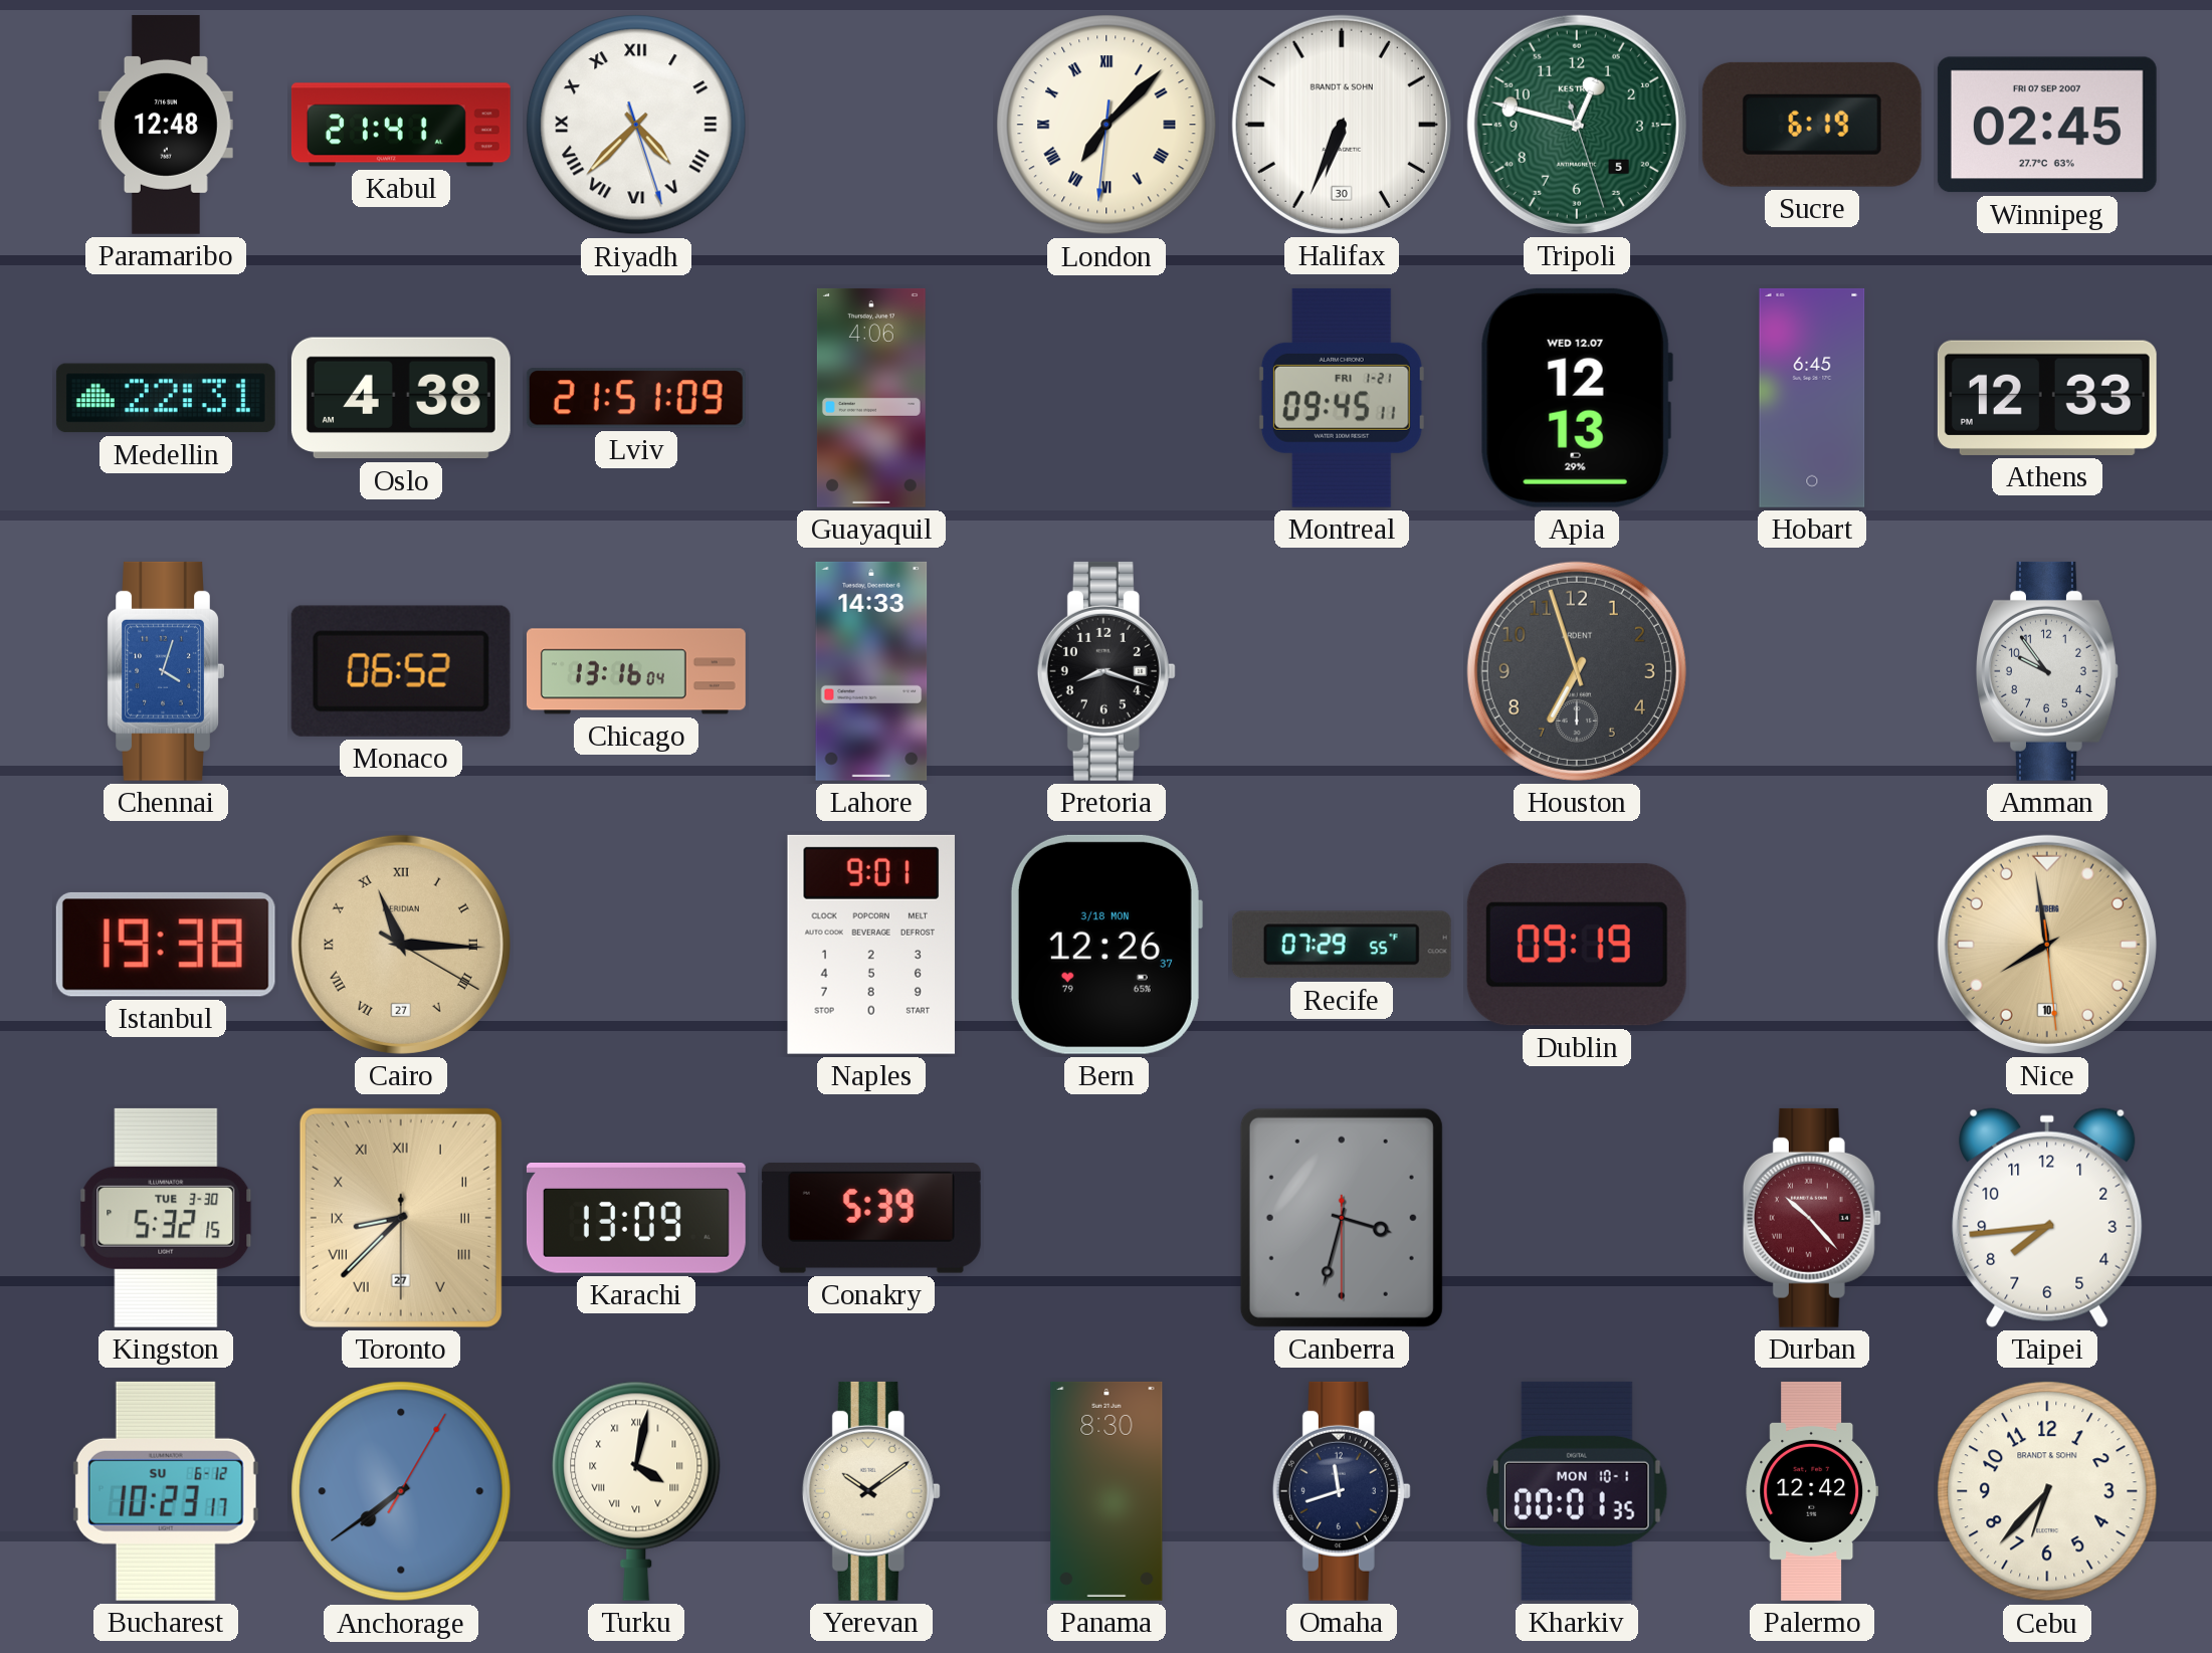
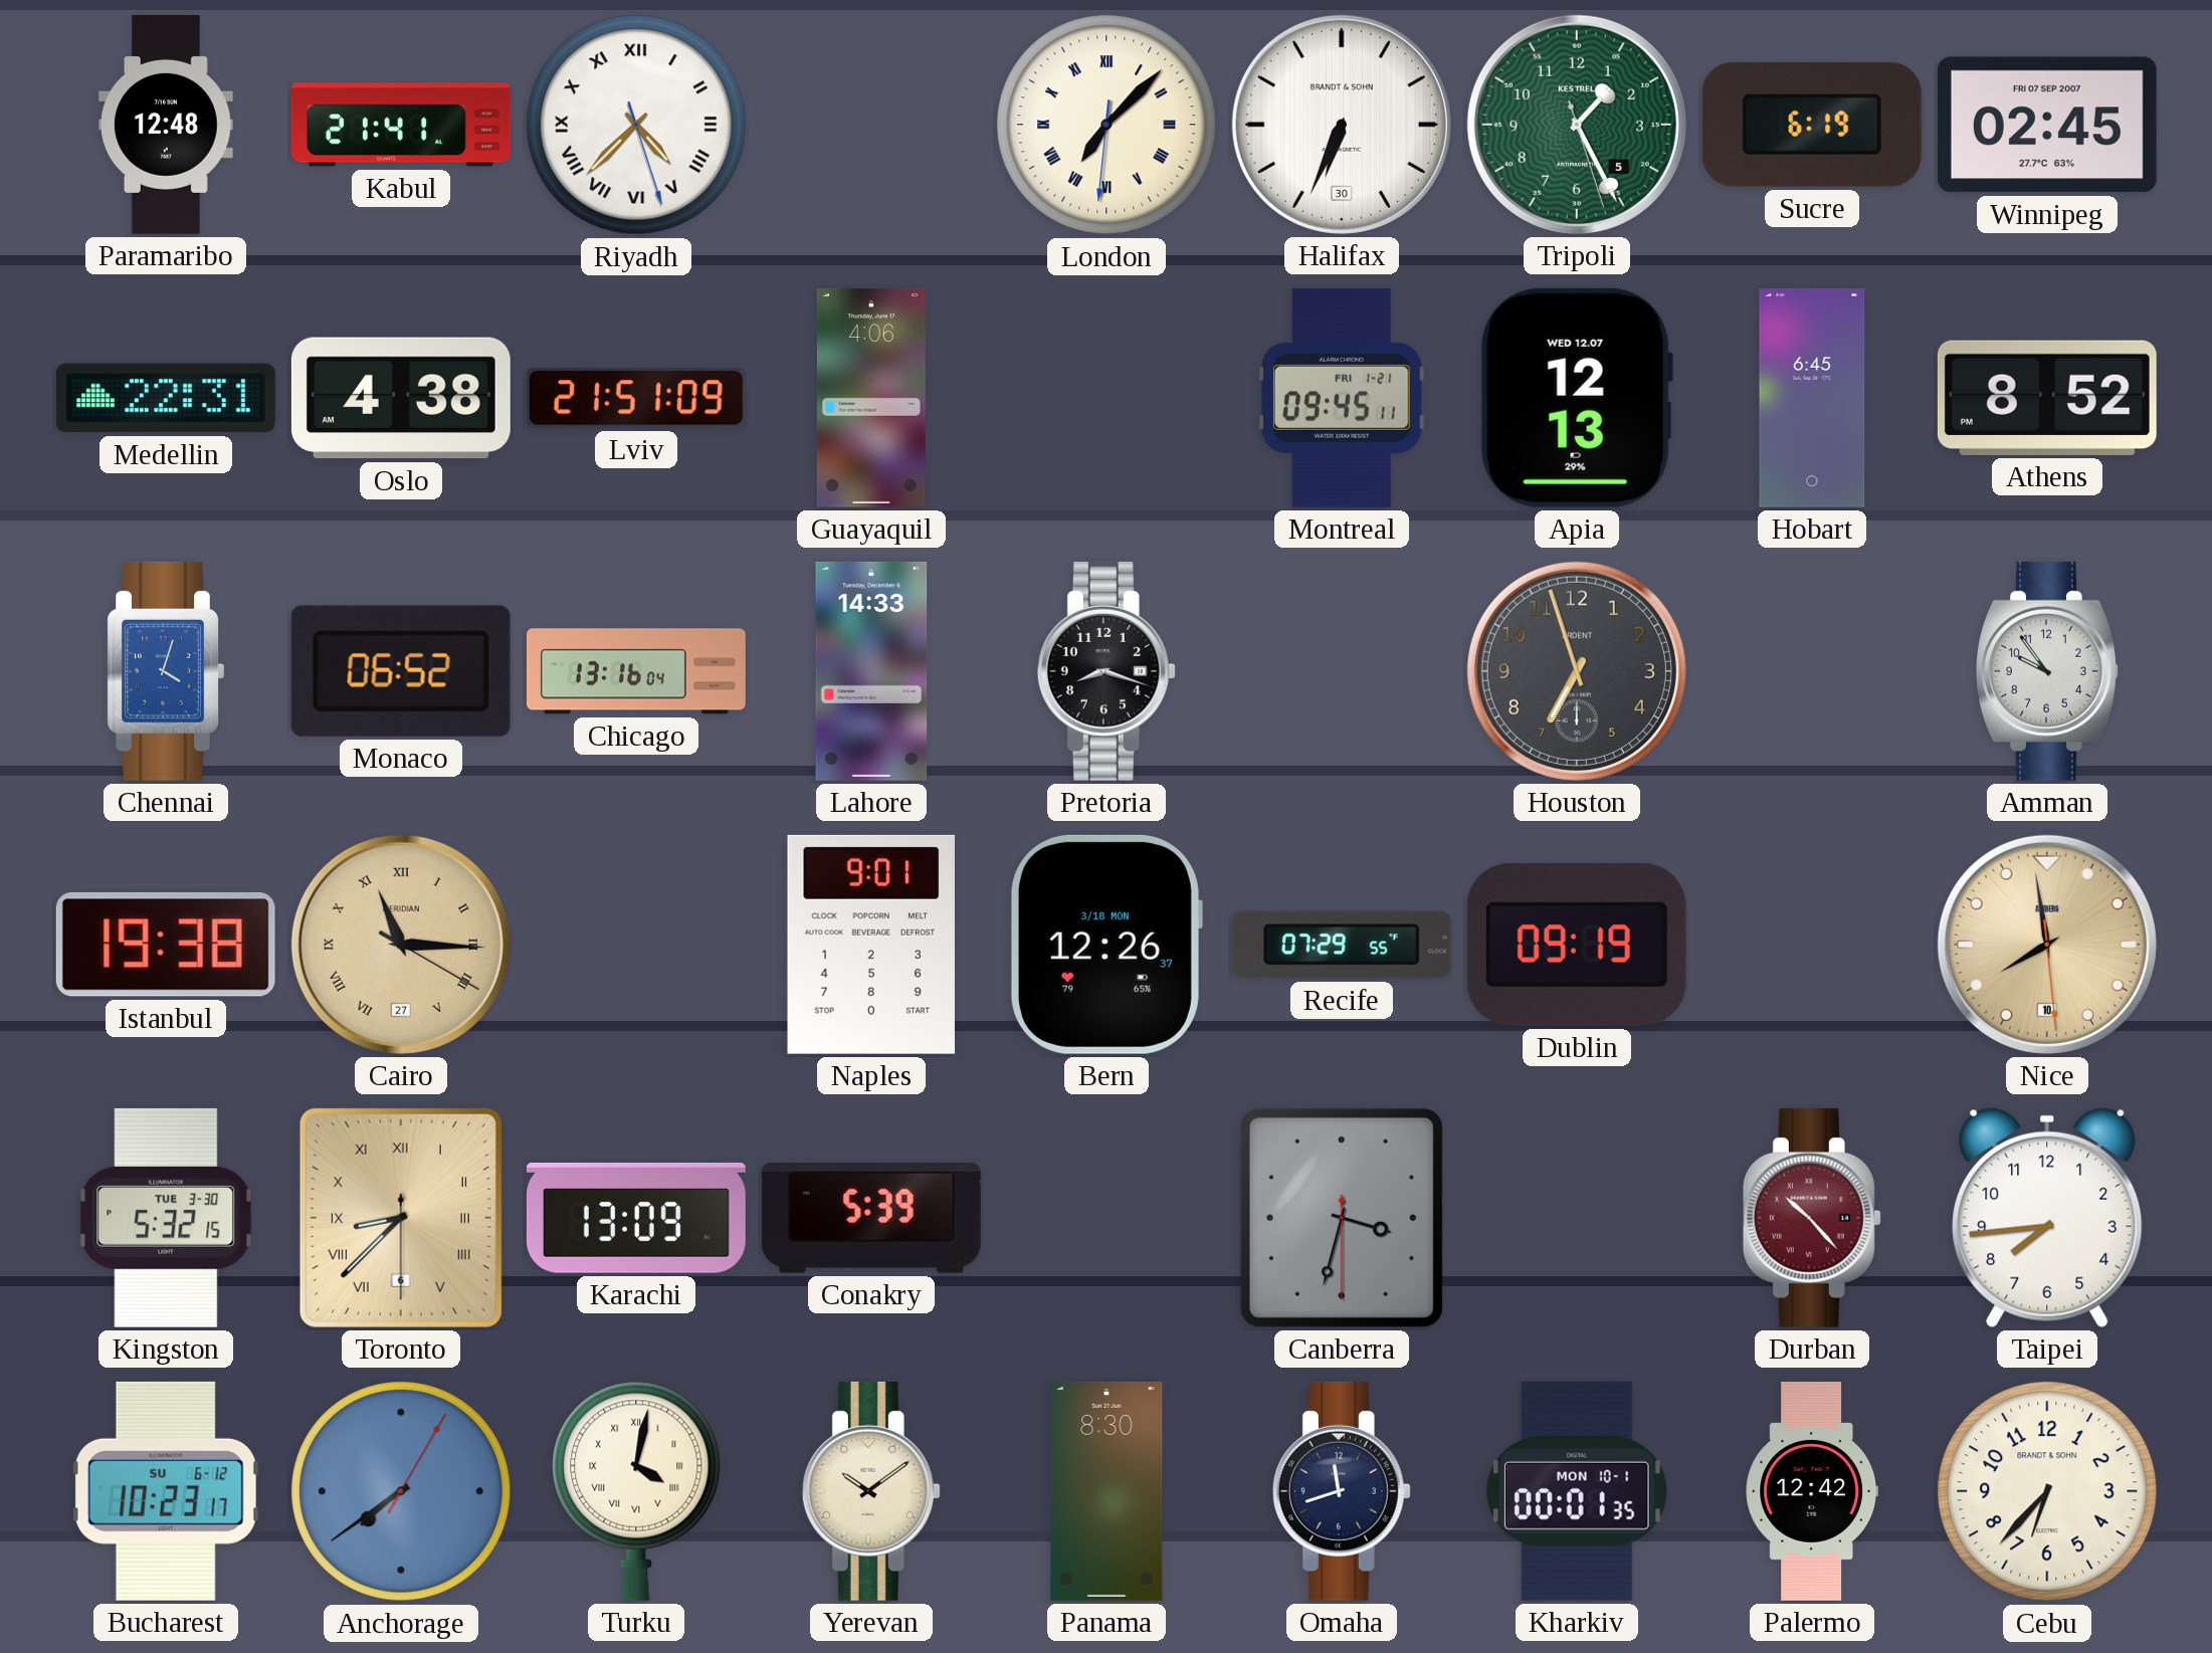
Tripoli: 12:47 -> 1:25 (1577, 125)
Athens: 12:33 -> 8:52 (2047, 398)
Toronto date: 27 -> 6 (401, 1218)
